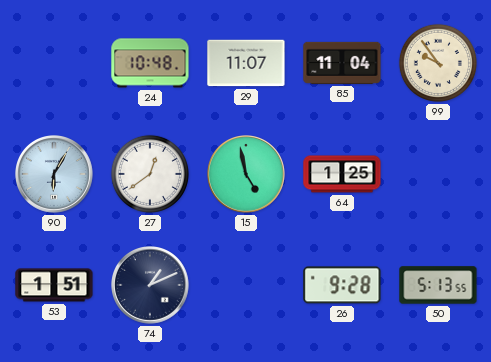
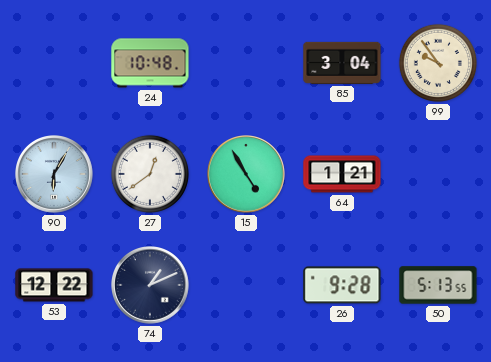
29: 11:07 -> none (246, 63)
85: 11:04 -> 3:04 (342, 63)
15: 4:58 -> 4:55 (247, 175)
64: 1:25 -> 1:21 (342, 174)
53: 1:51 -> 12:22 (54, 285)
